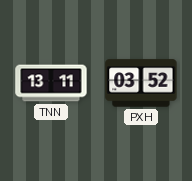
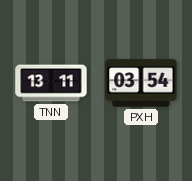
PXH: 03:52 -> 03:54 (141, 83)
